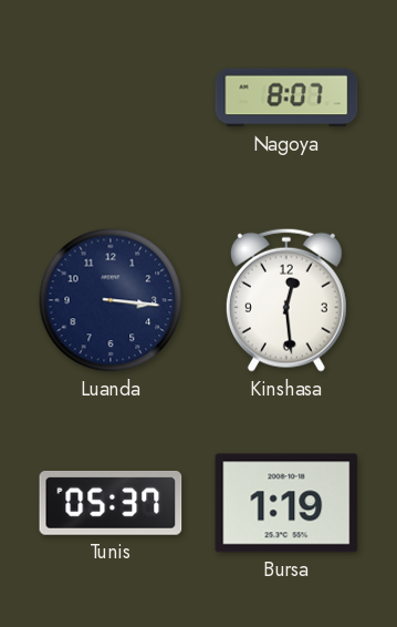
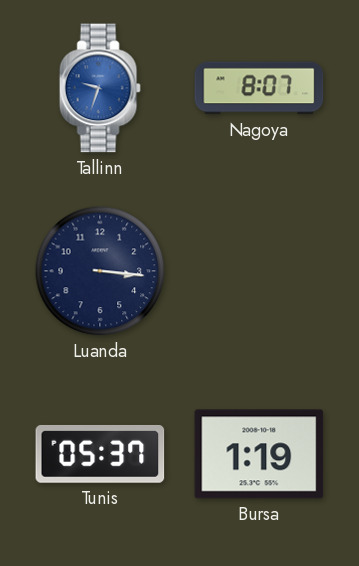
Tallinn: none -> 9:33 (100, 88)
Kinshasa: 12:29 -> none (286, 300)
